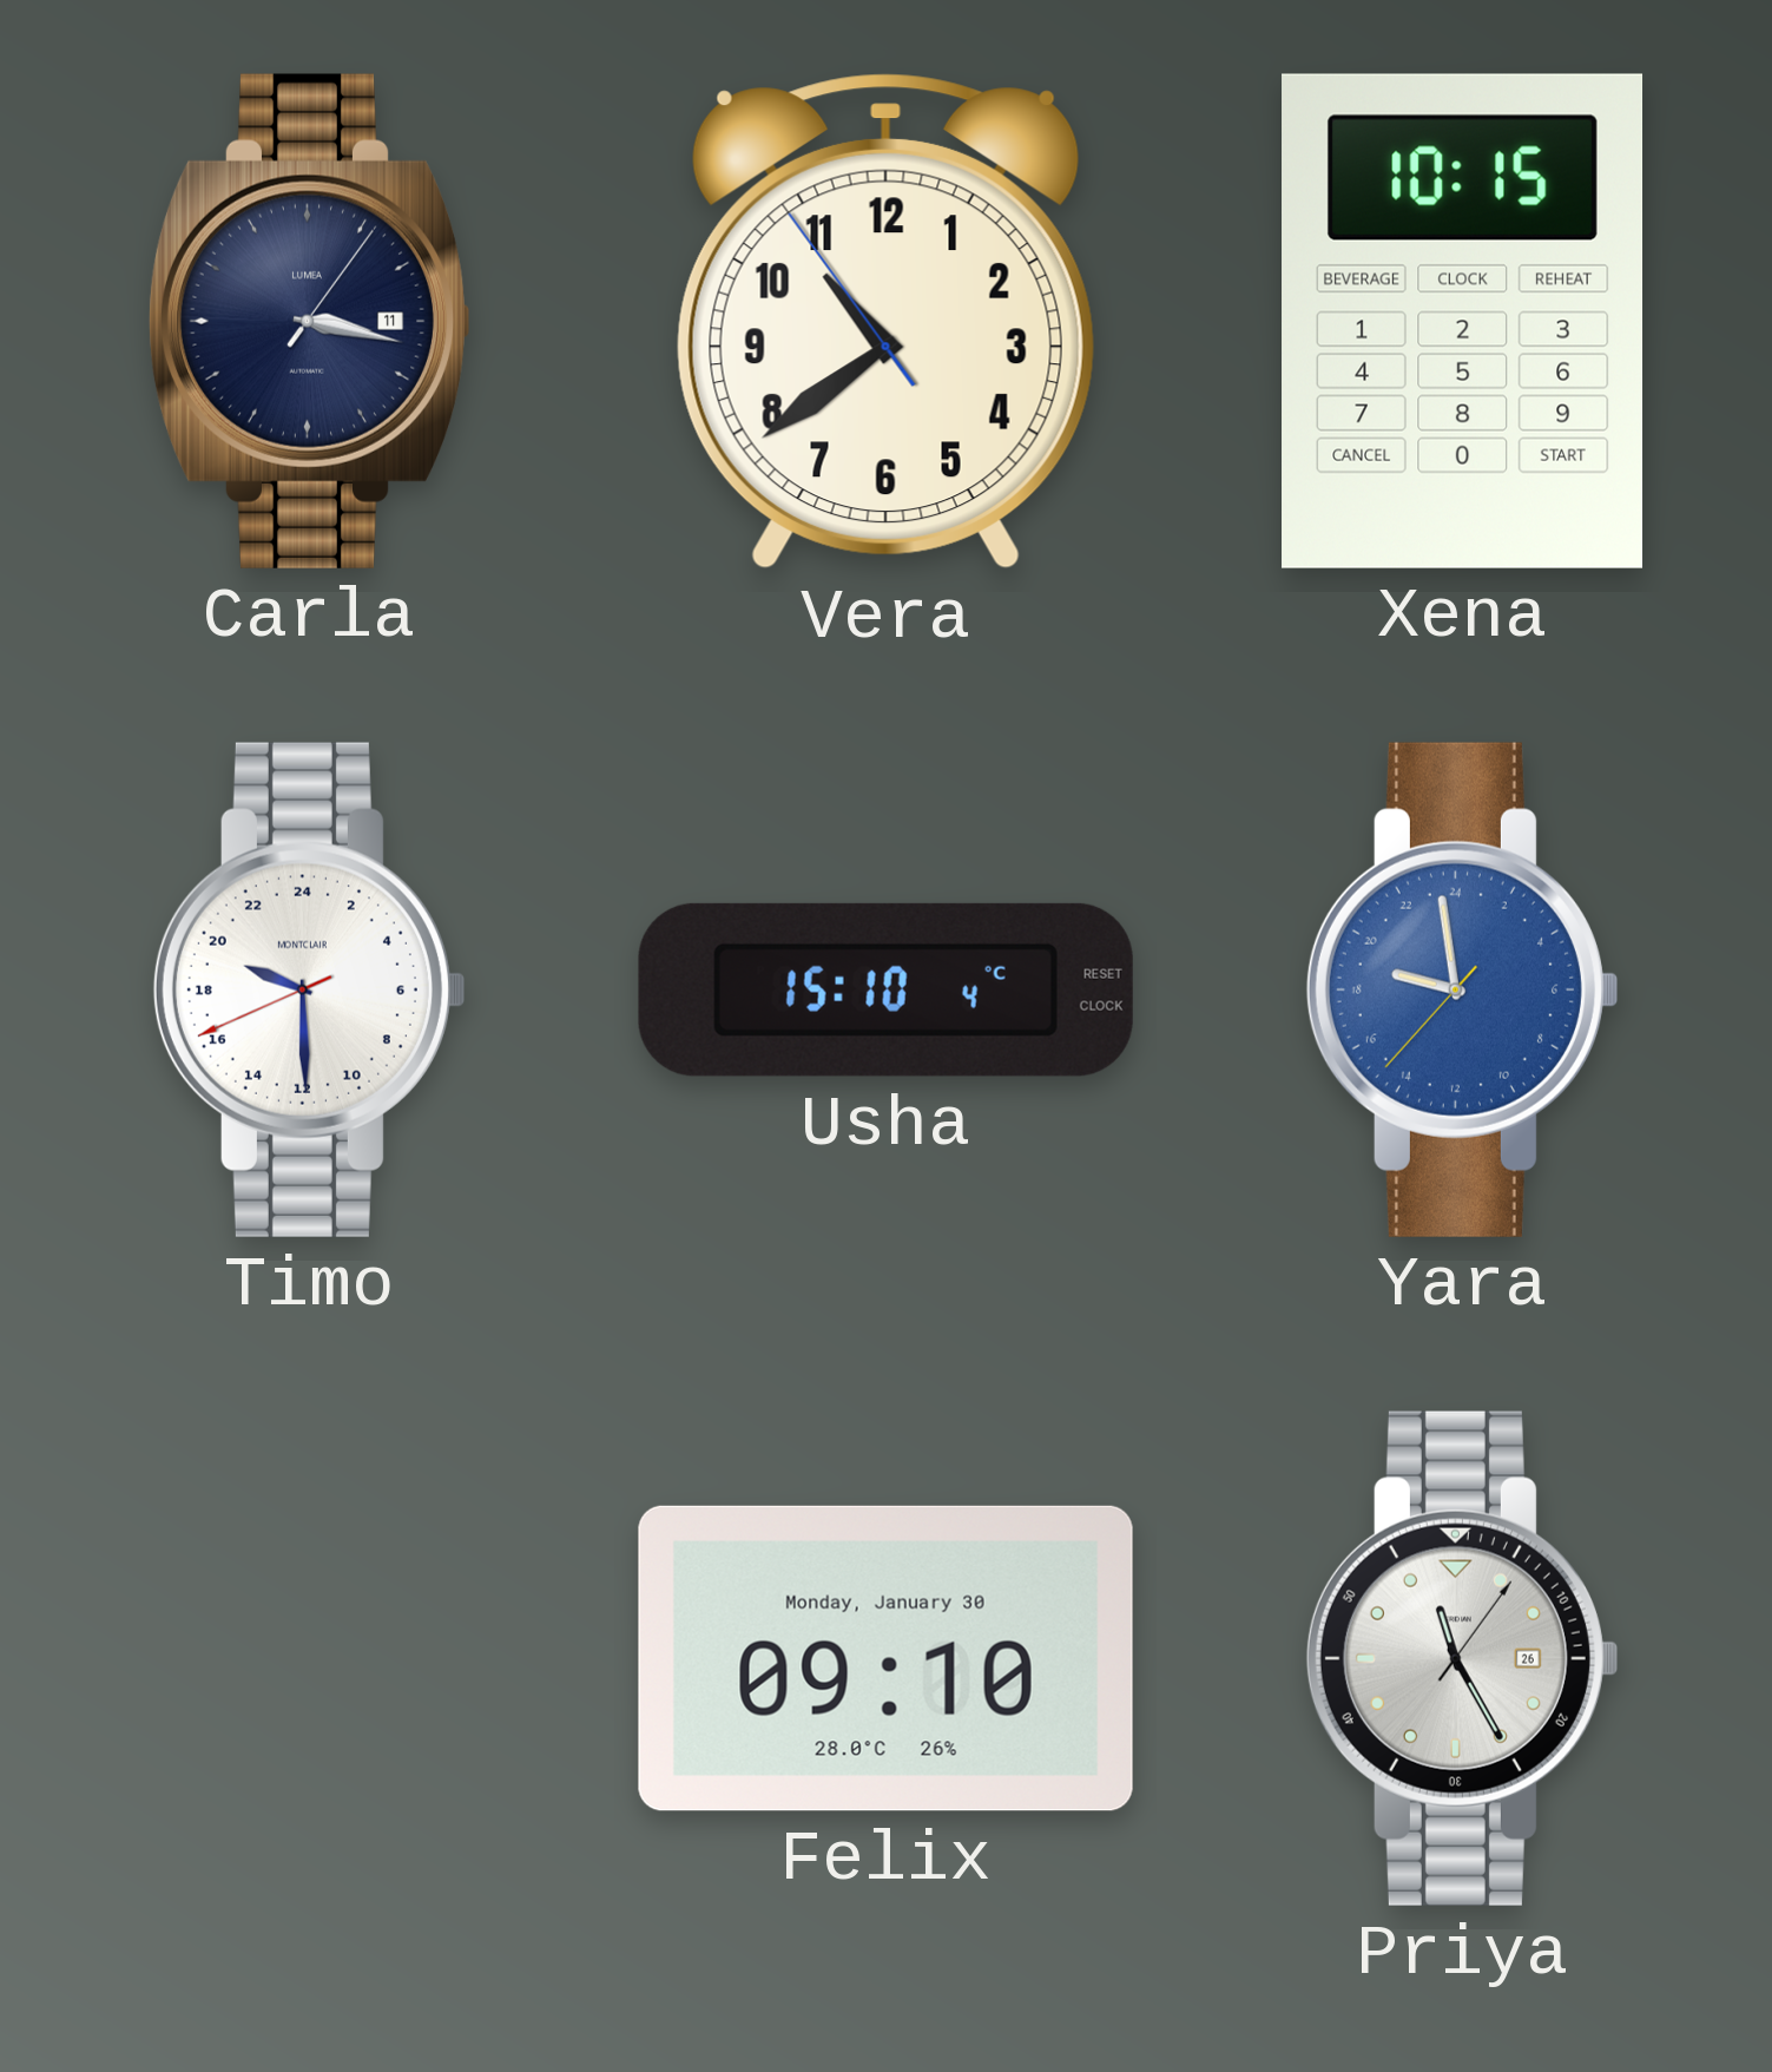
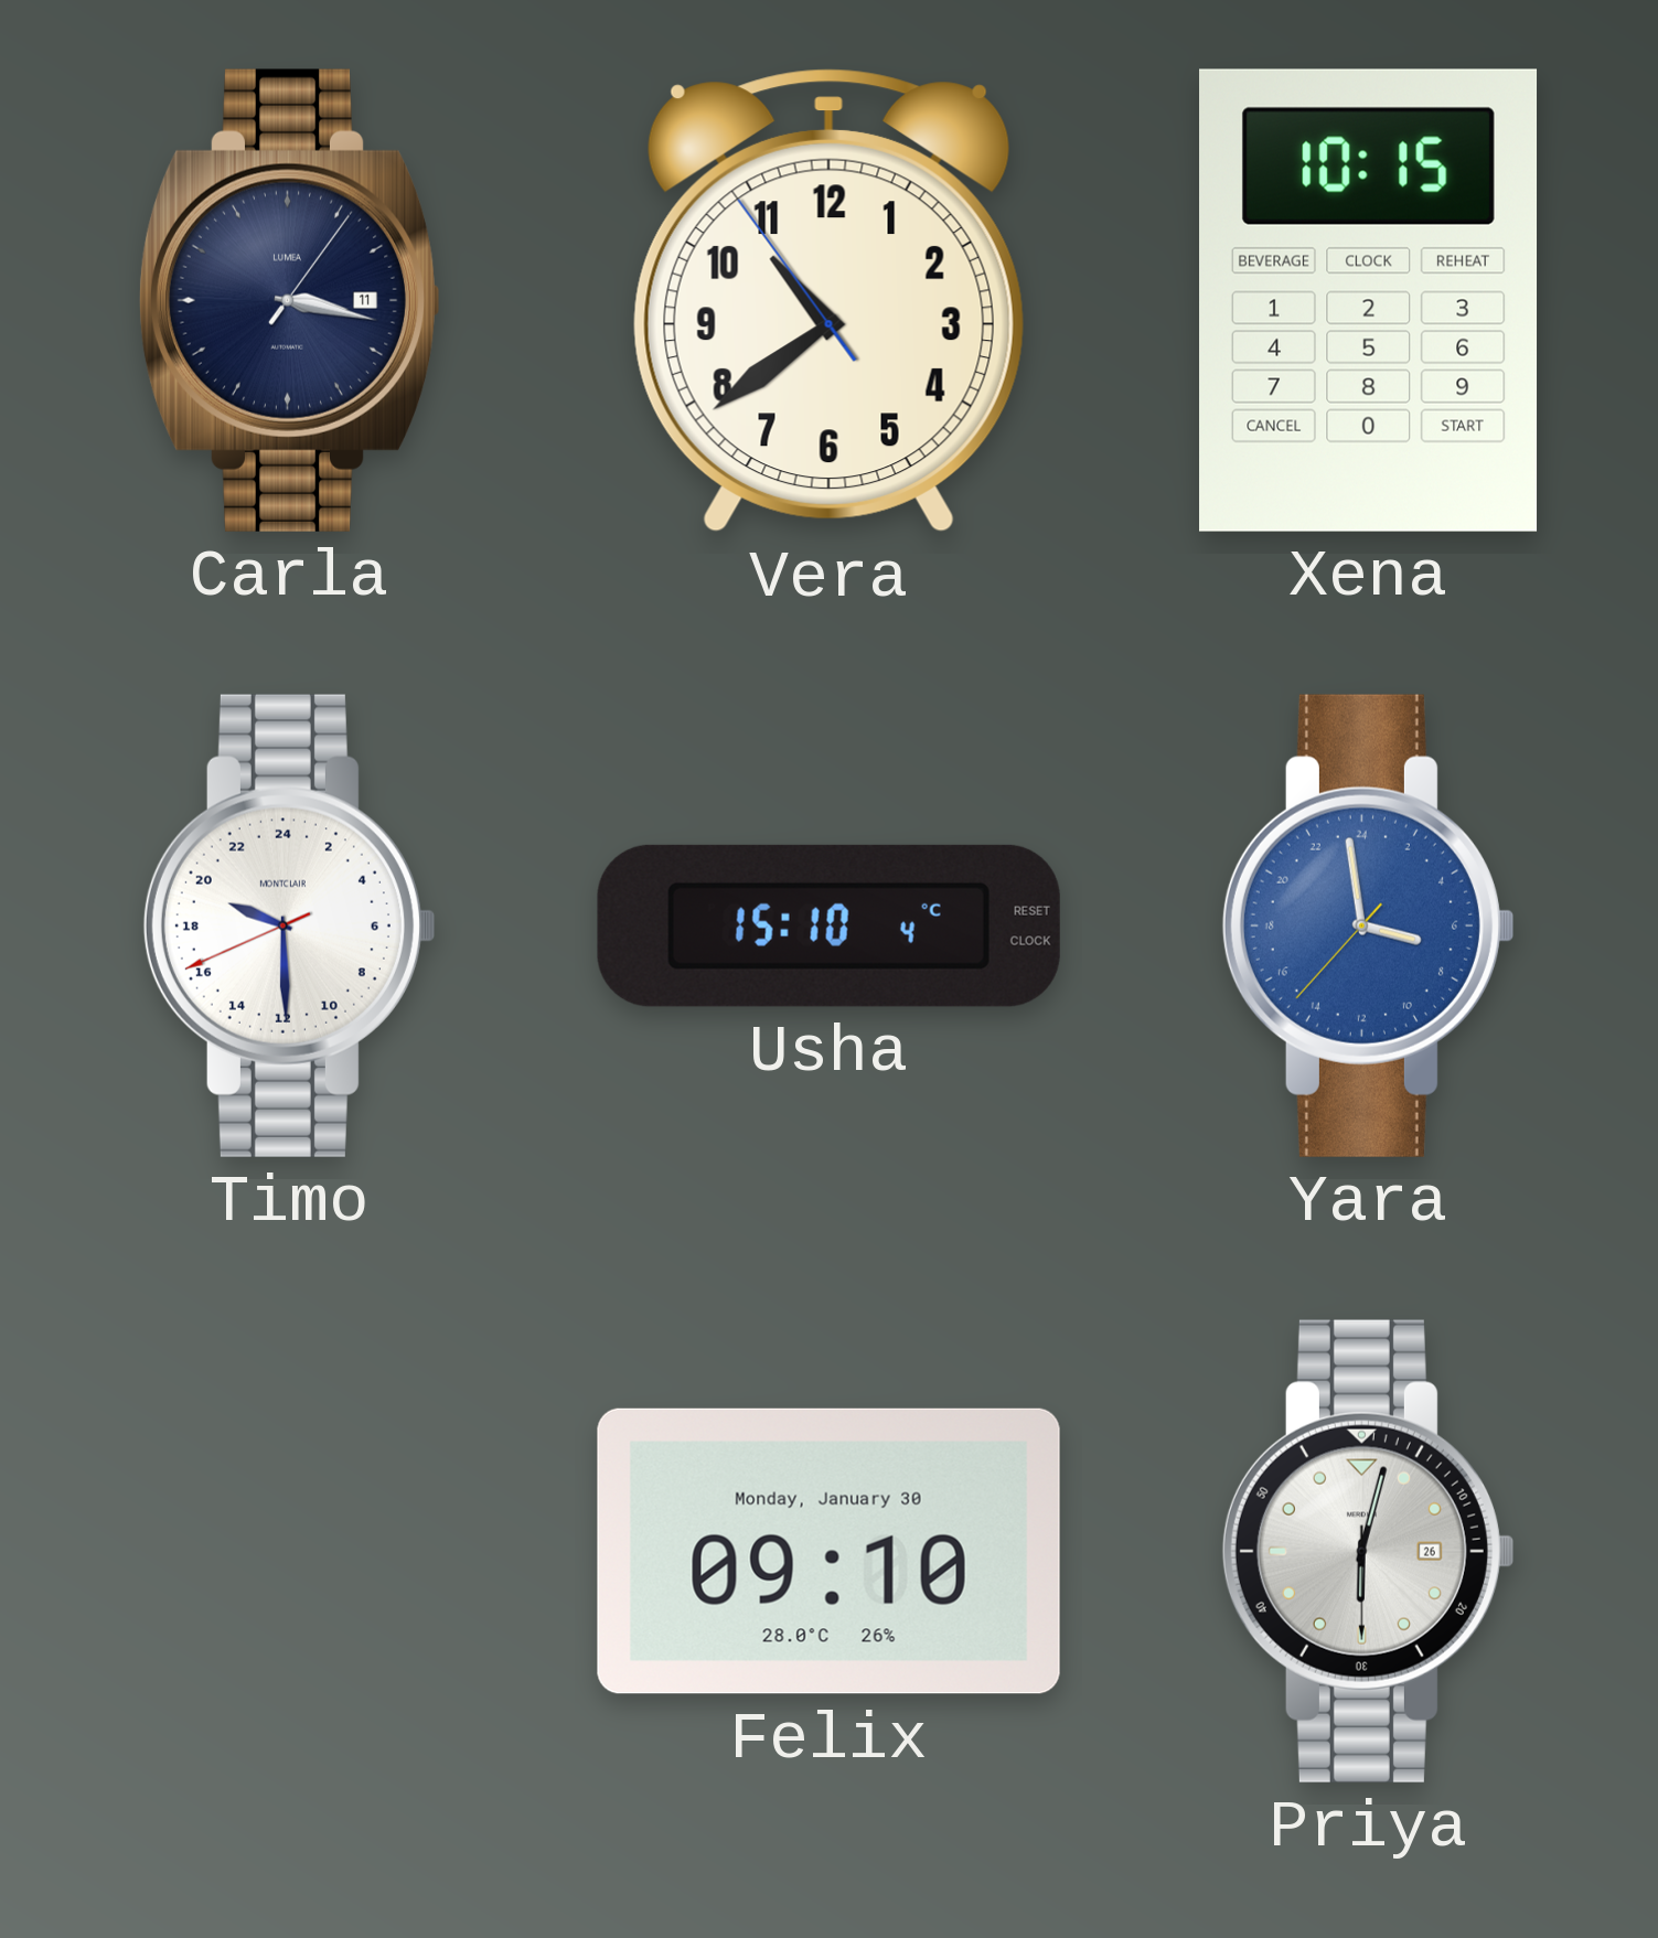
Yara: 18:58 -> 6:58 (1368, 925)
Priya: 11:25 -> 6:02 (1368, 1551)
